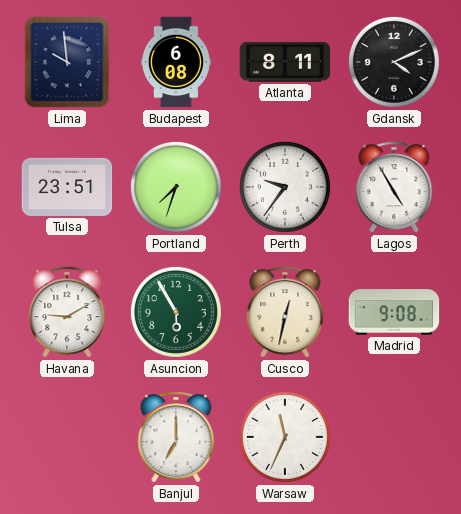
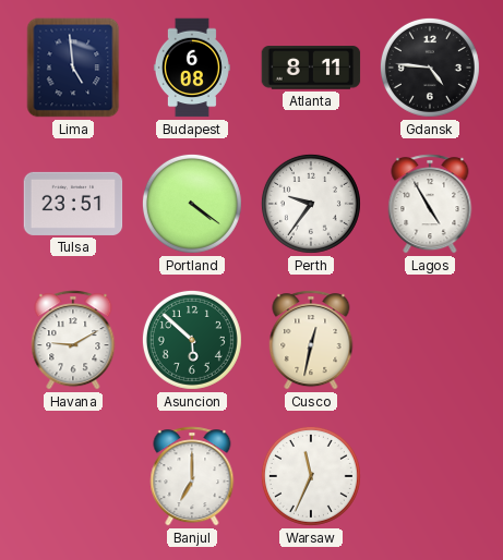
Lima: 9:59 -> 4:59 (73, 68)
Gdansk: 4:11 -> 4:46 (430, 68)
Portland: 7:33 -> 4:21 (192, 204)
Asuncion: 5:55 -> 5:52 (192, 340)
Madrid: 9:08 -> none (394, 312)
